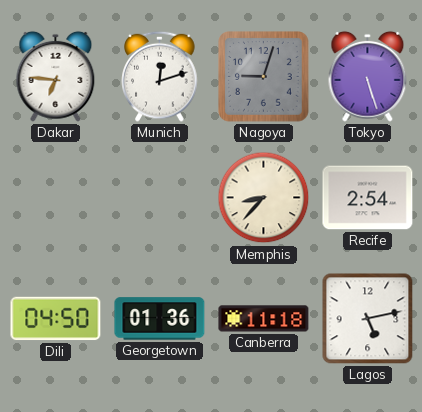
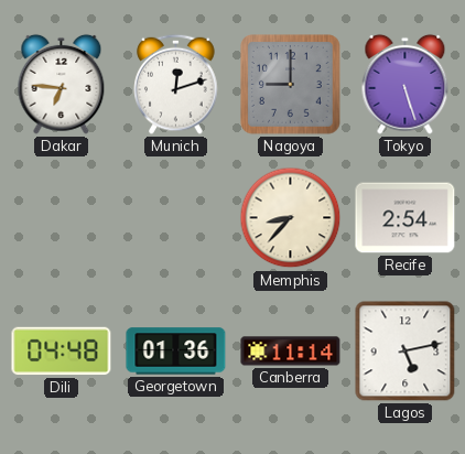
Nagoya: 9:03 -> 9:00 (291, 85)
Dili: 04:50 -> 04:48 (62, 352)
Canberra: 11:18 -> 11:14 (291, 352)
